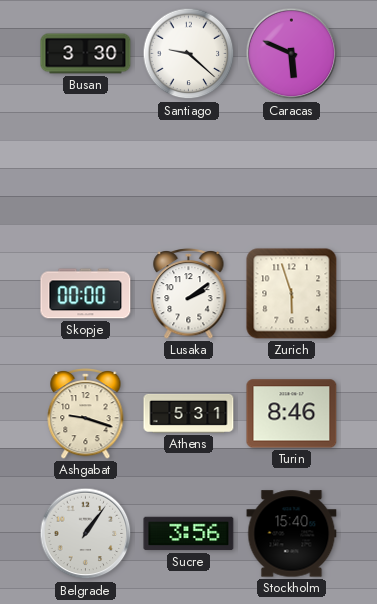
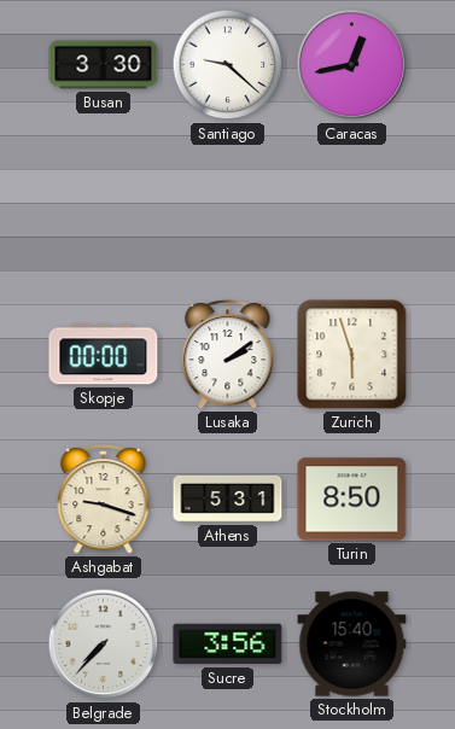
Caracas: 5:49 -> 12:43 (352, 65)
Turin: 8:46 -> 8:50 (352, 500)
Belgrade: 1:06 -> 7:37 (104, 645)
